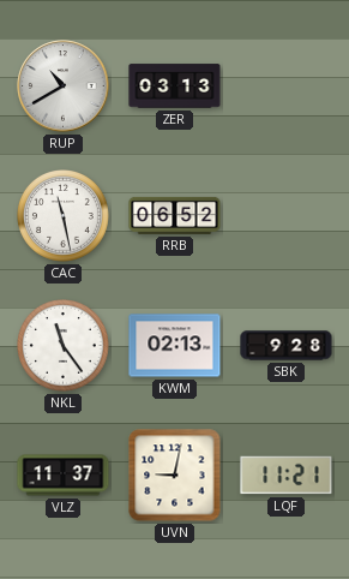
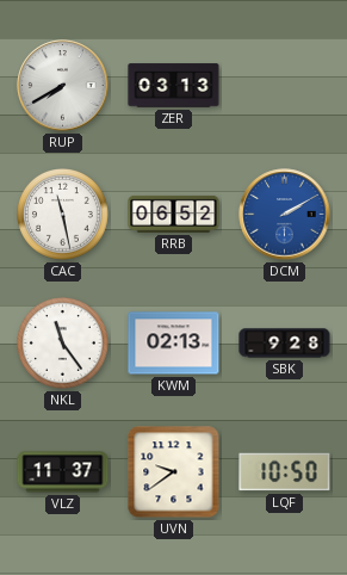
RUP: 10:40 -> 7:40 (63, 86)
DCM: none -> 2:10 (285, 215)
UVN: 9:02 -> 9:39 (174, 472)
LQF: 11:21 -> 10:50 (285, 472)
